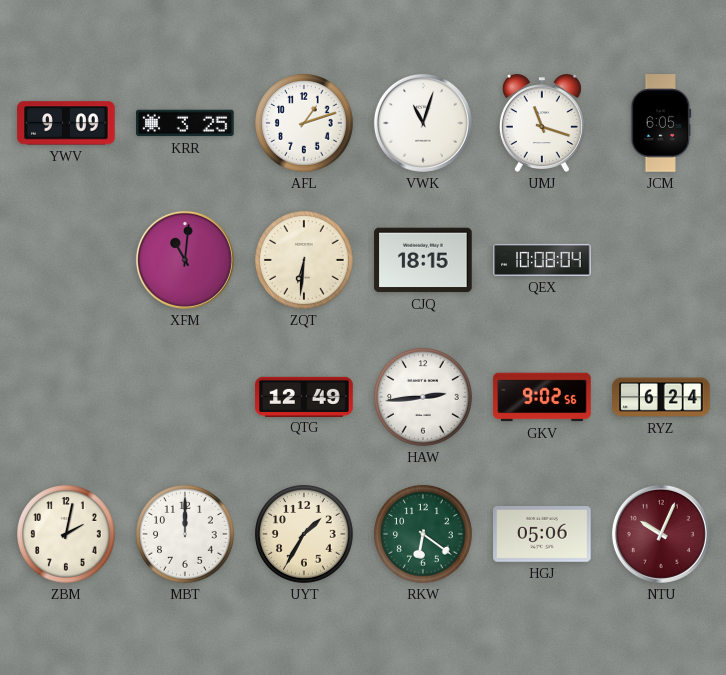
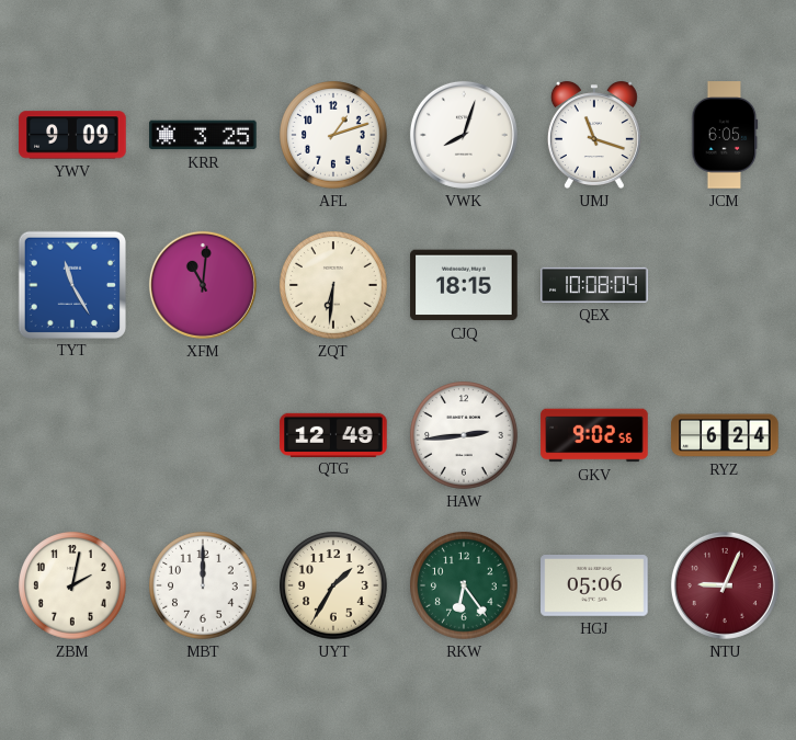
VWK: 11:03 -> 8:03 (464, 135)
TYT: none -> 11:25 (71, 284)
RKW: 6:21 -> 6:24 (465, 587)
NTU: 10:04 -> 9:04 (725, 585)
